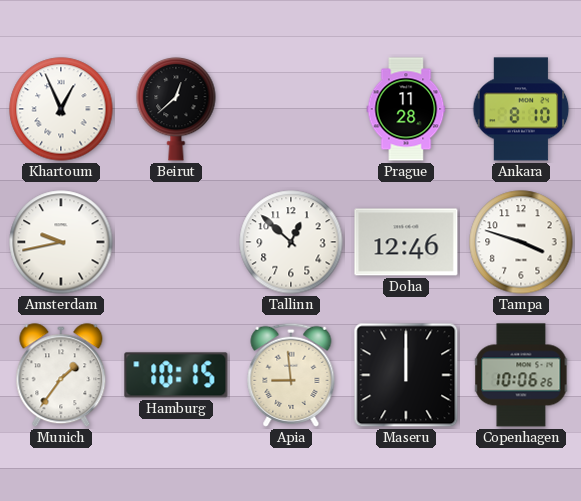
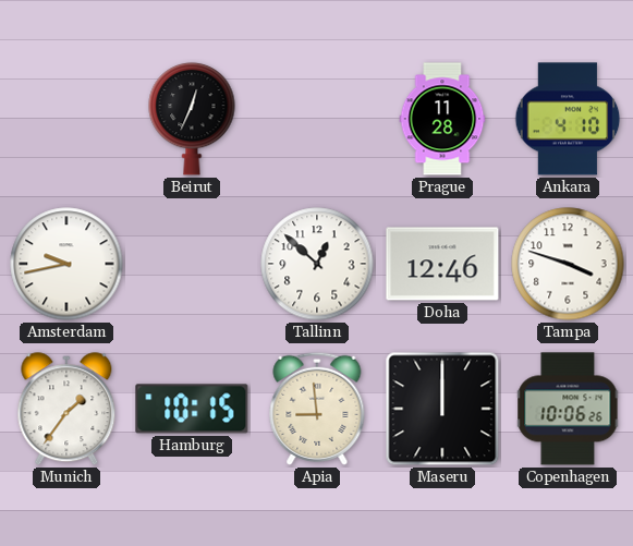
Khartoum: 12:56 -> none (61, 109)
Beirut: 12:38 -> 12:34 (192, 119)
Ankara: 8:10 -> 4:10 (568, 119)
